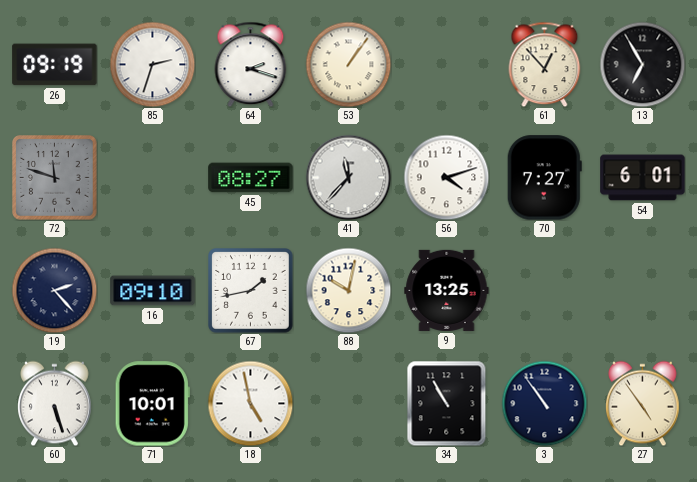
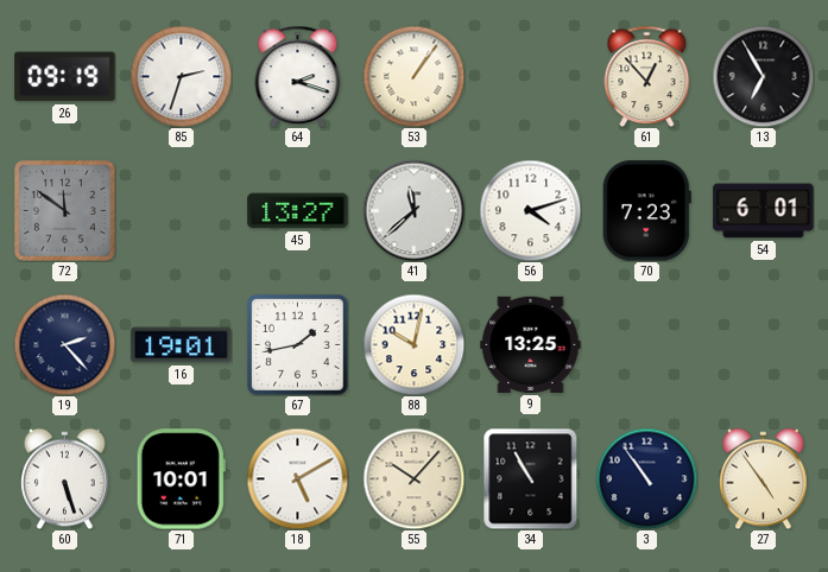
72: 11:48 -> 11:51 (65, 211)
45: 08:27 -> 13:27 (298, 211)
41: 11:37 -> 11:38 (413, 210)
70: 7:27 -> 7:23 (646, 211)
16: 09:10 -> 19:01 (182, 345)
18: 4:58 -> 5:10 (297, 478)
55: none -> 10:07 (413, 478)
